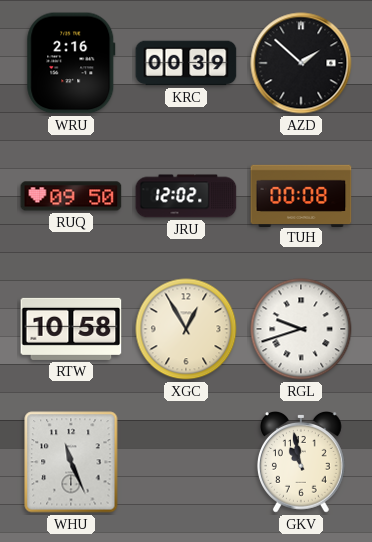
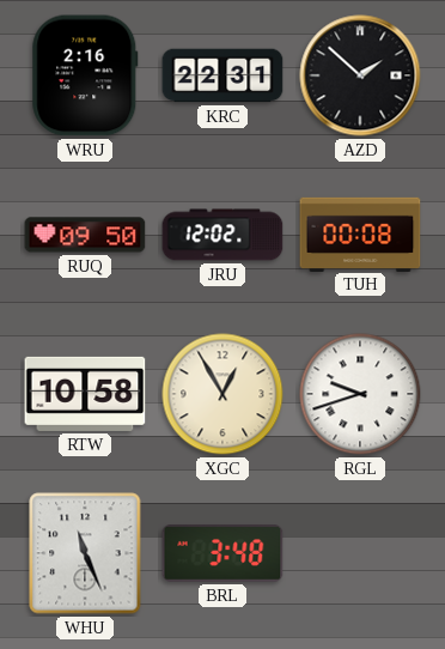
KRC: 00:39 -> 22:31 (222, 75)
BRL: none -> 3:48 (222, 553)
GKV: 10:58 -> none (301, 463)
